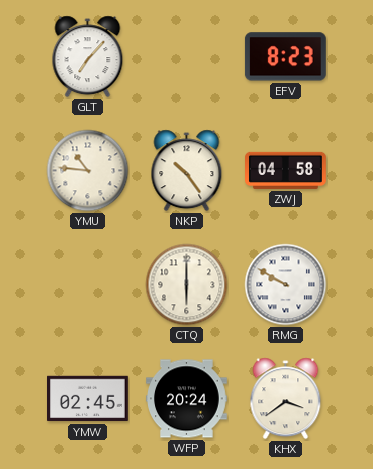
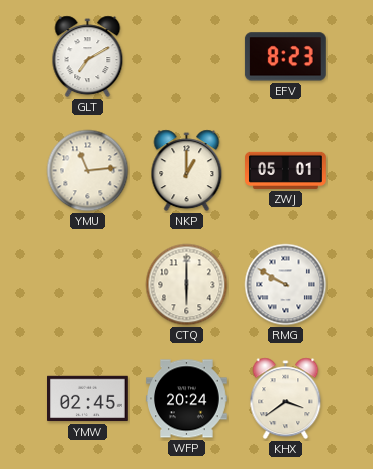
GLT: 7:07 -> 7:10 (88, 57)
YMU: 10:46 -> 11:14 (88, 171)
NKP: 10:24 -> 1:00 (187, 171)
ZWJ: 04:58 -> 05:01 (286, 170)
